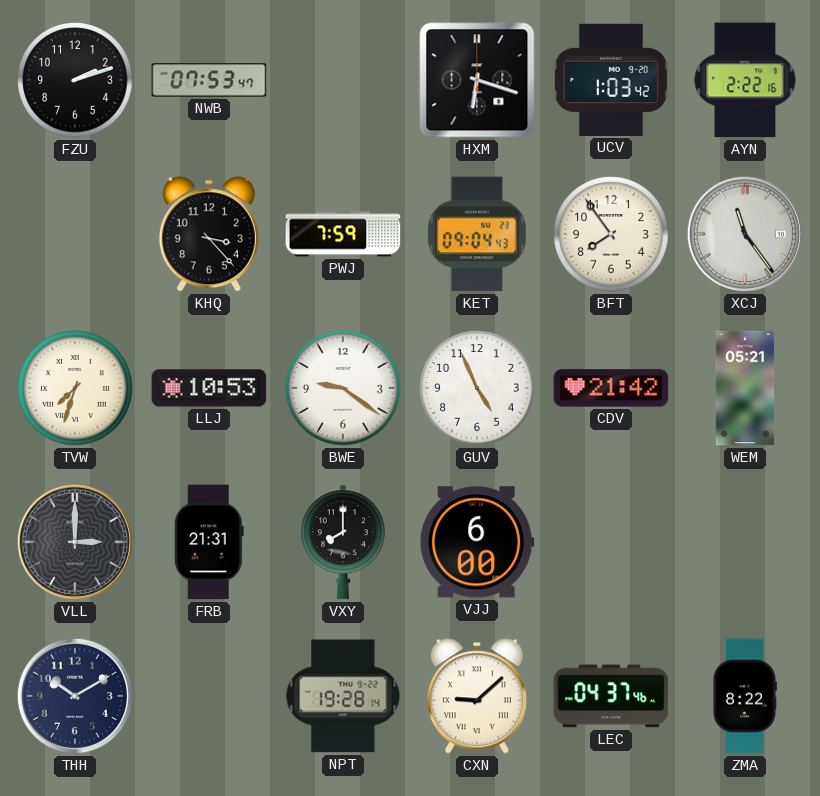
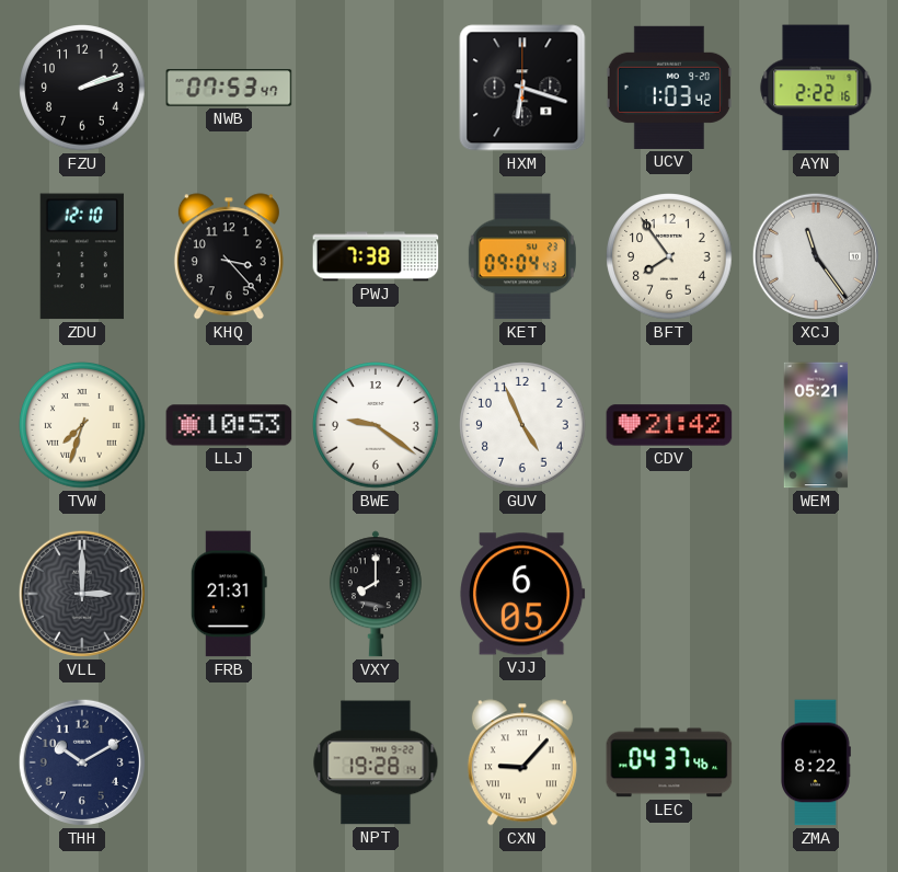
ZDU: none -> 12:10 (82, 256)
PWJ: 7:59 -> 7:38 (376, 256)
VJJ: 6:00 -> 6:05 (522, 594)
CXN: 9:08 -> 9:07 (522, 762)
